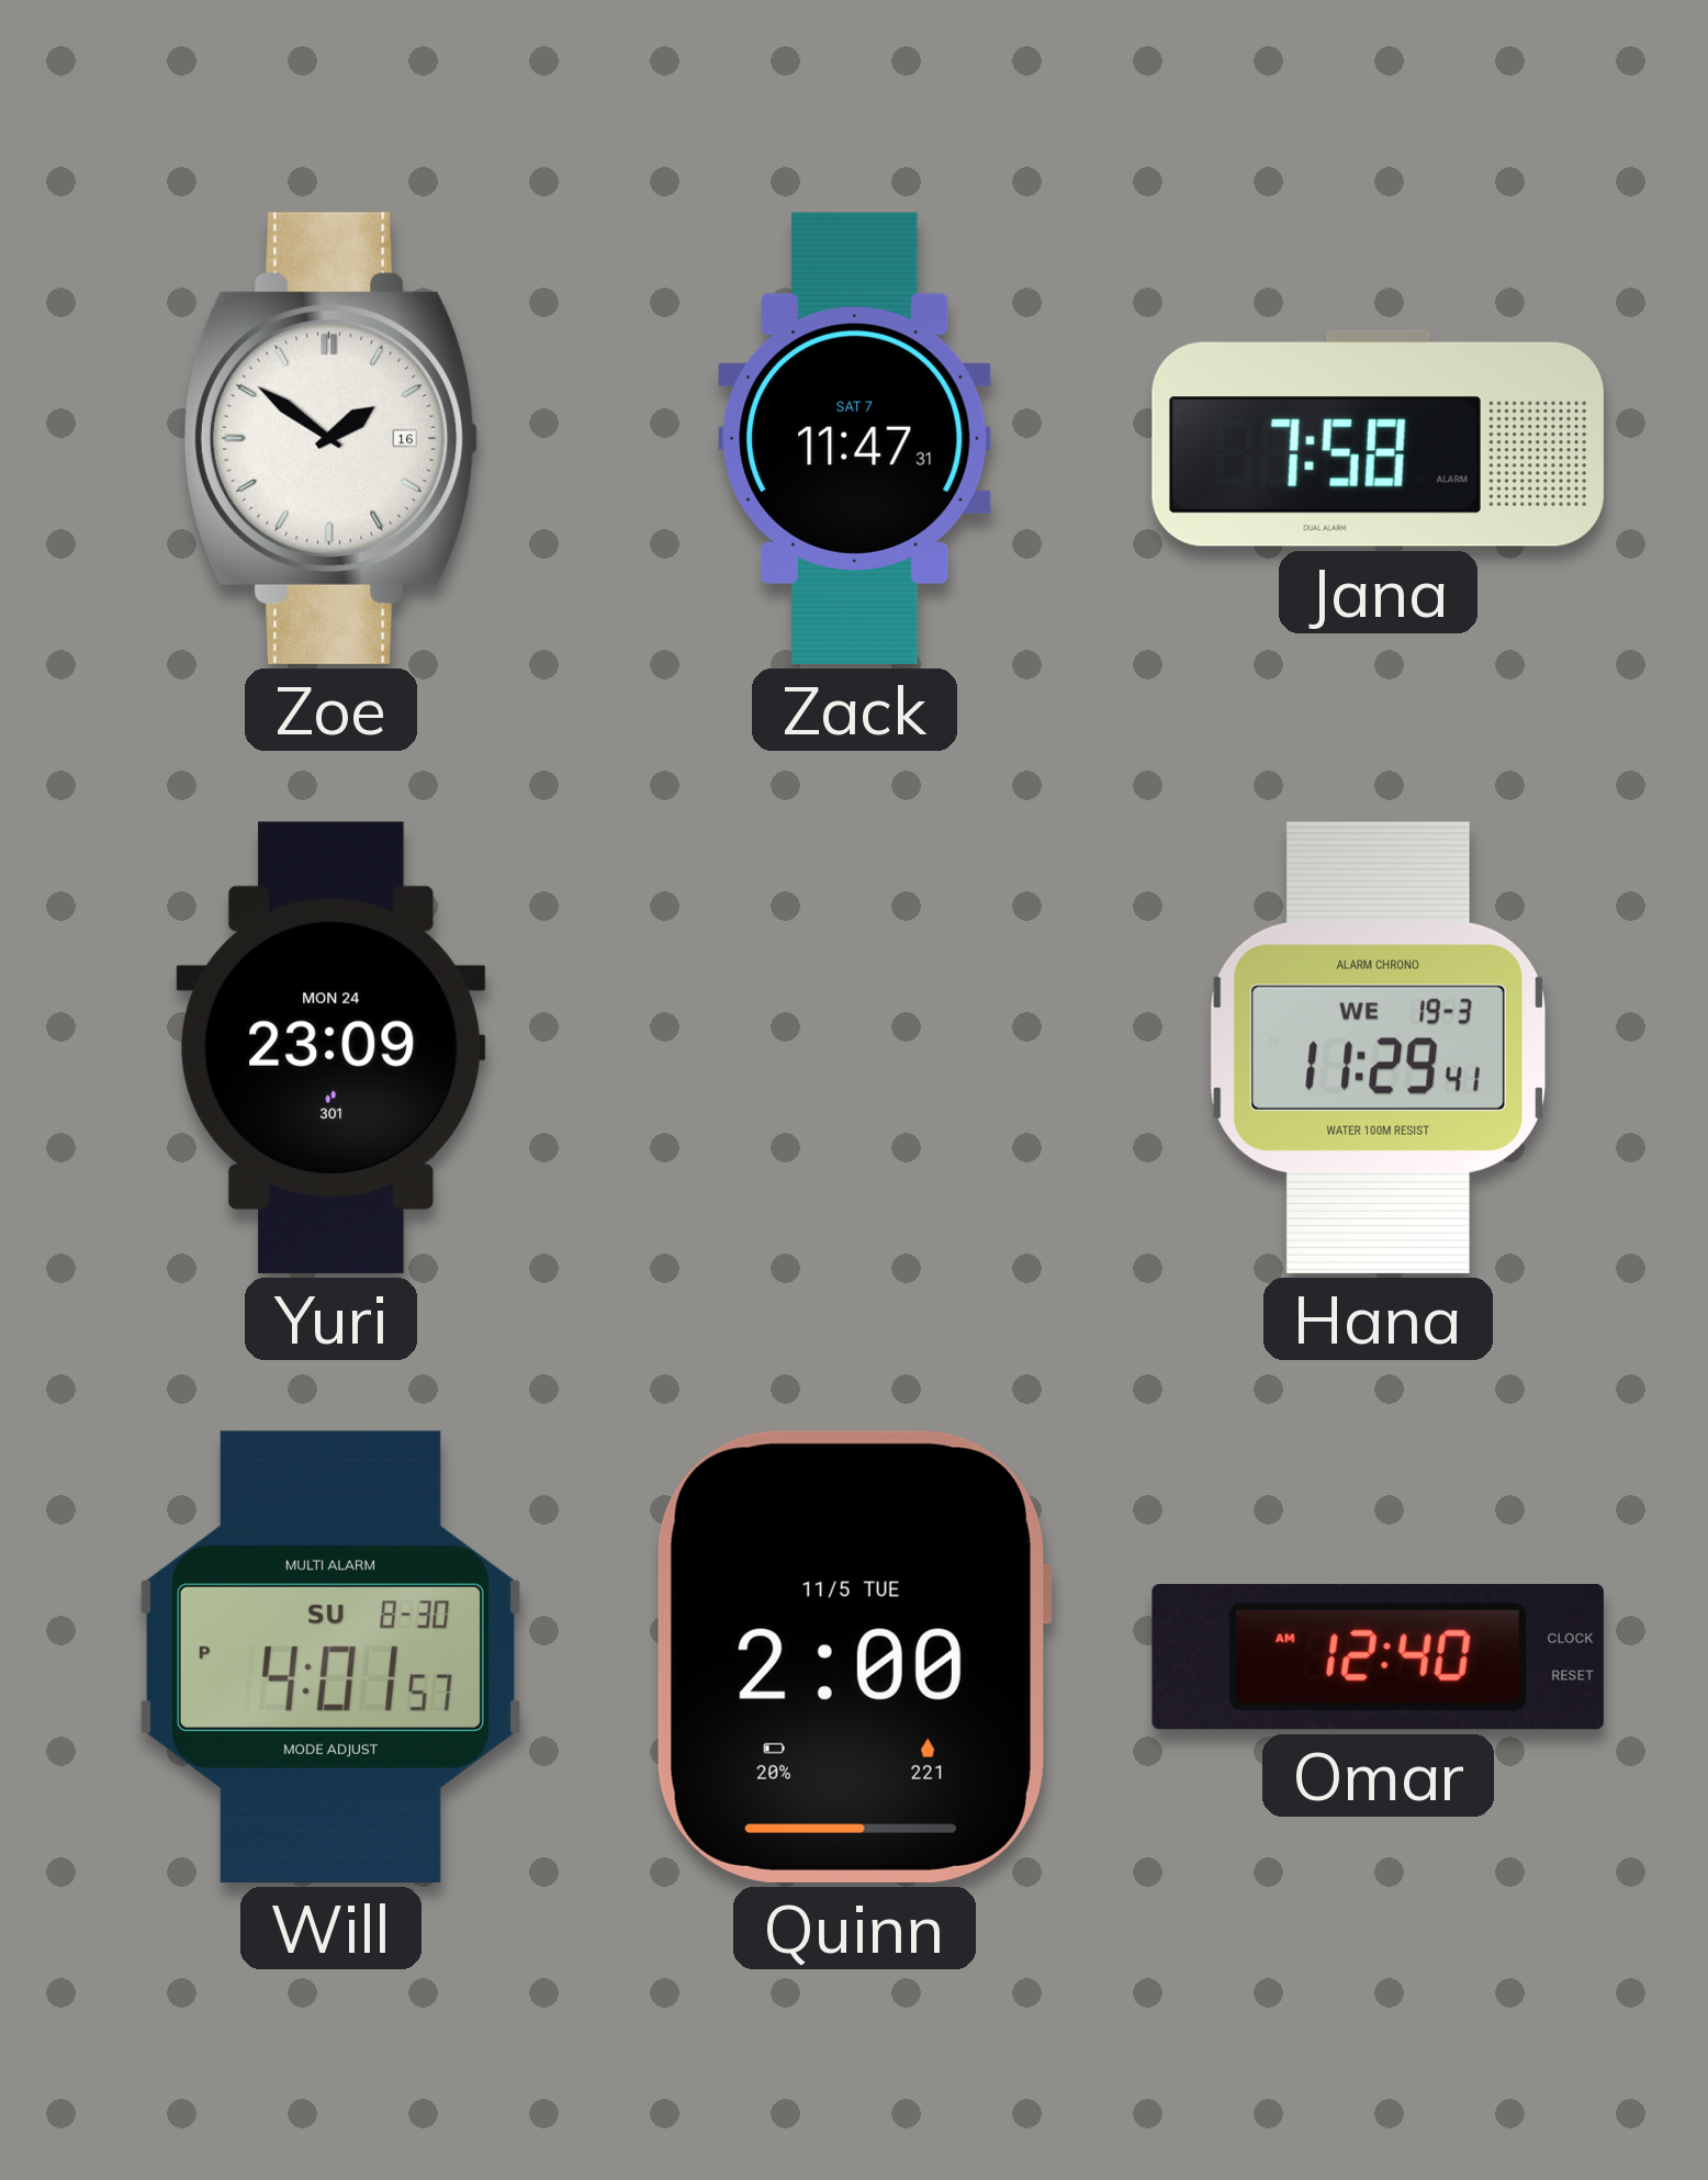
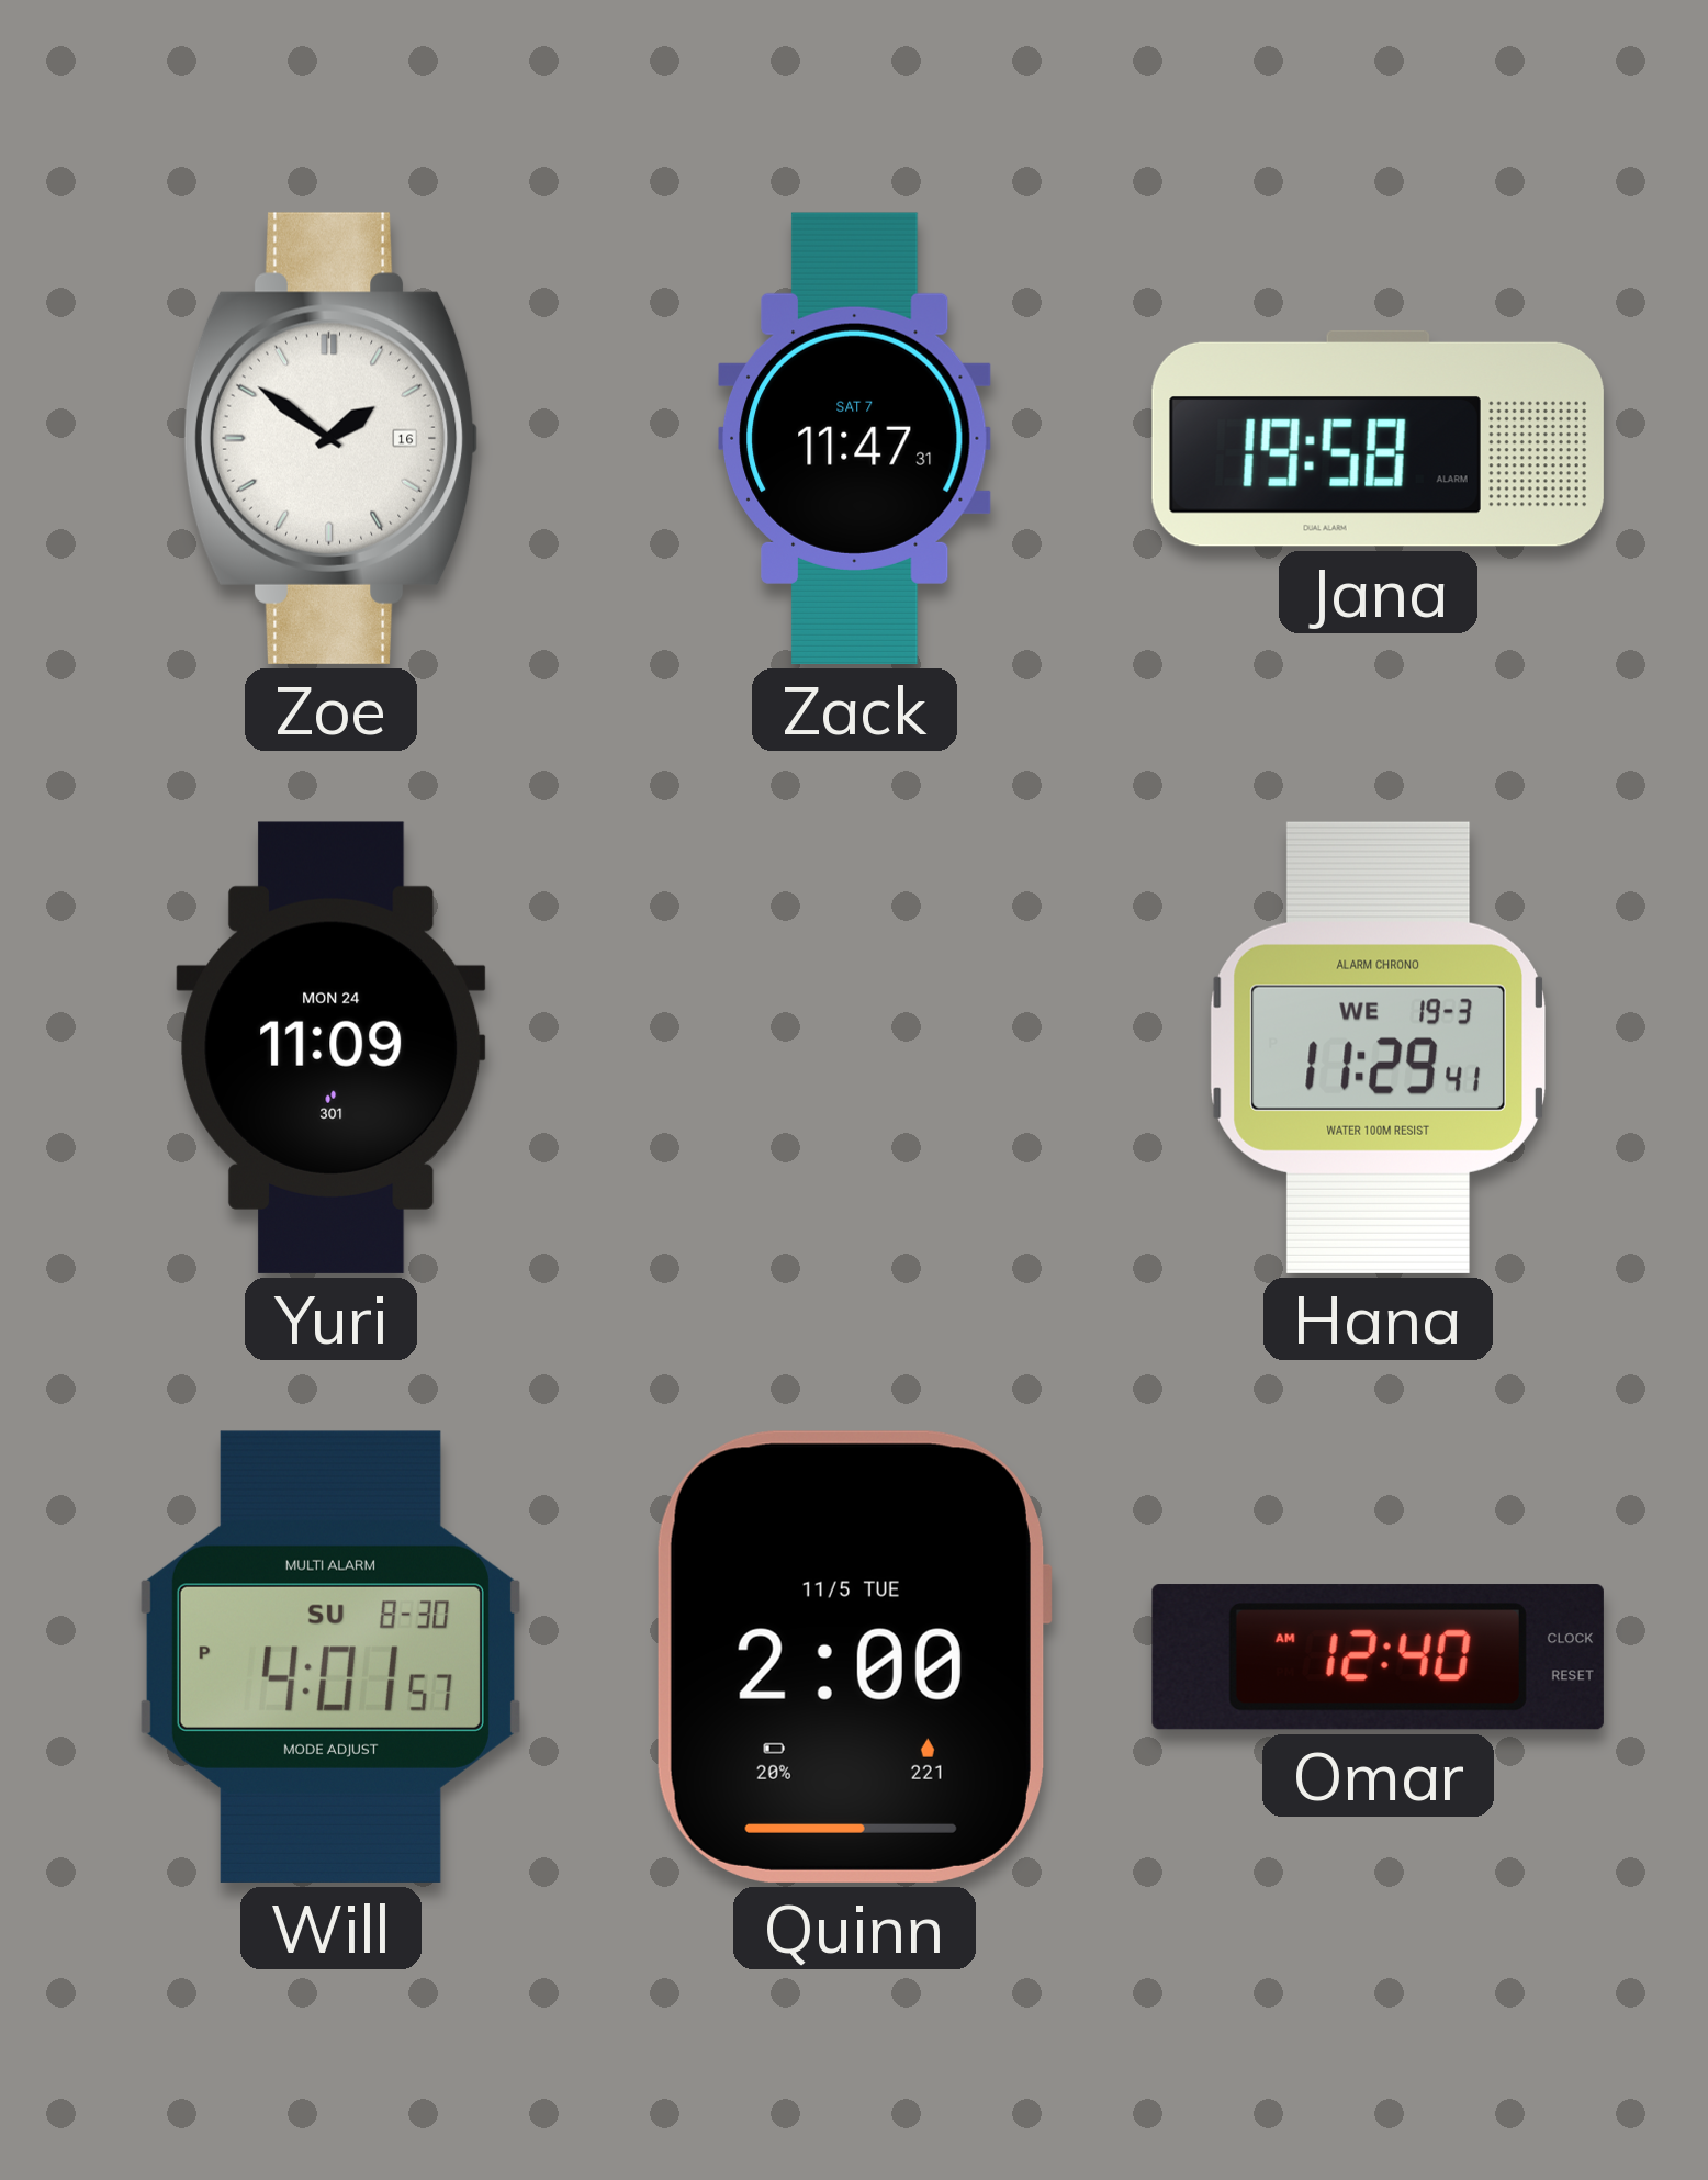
Jana: 7:58 -> 19:58 (1378, 438)
Yuri: 23:09 -> 11:09 (332, 1047)
